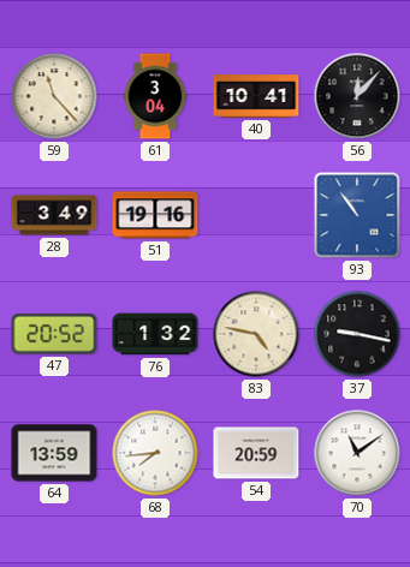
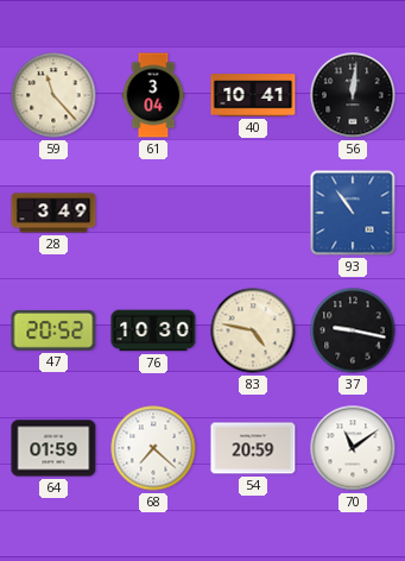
56: 12:07 -> 12:01 (353, 95)
51: 19:16 -> none (155, 215)
76: 1:32 -> 10:30 (153, 330)
64: 13:59 -> 01:59 (53, 448)
68: 7:44 -> 7:22 (153, 448)
